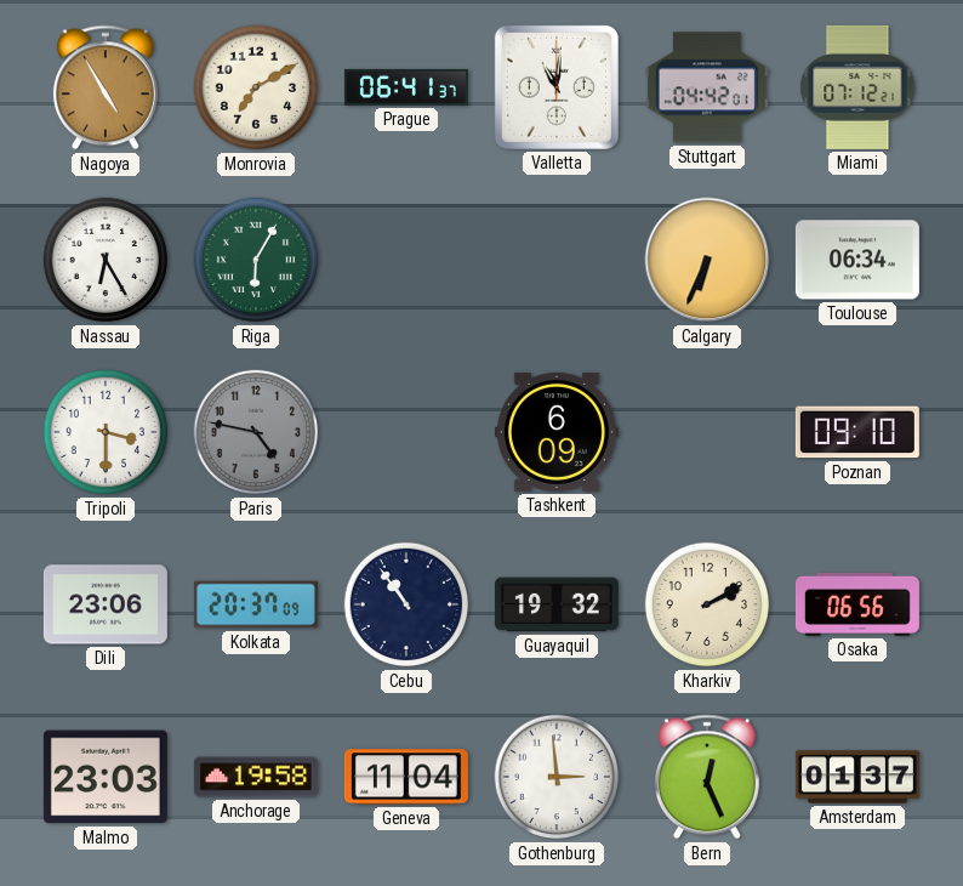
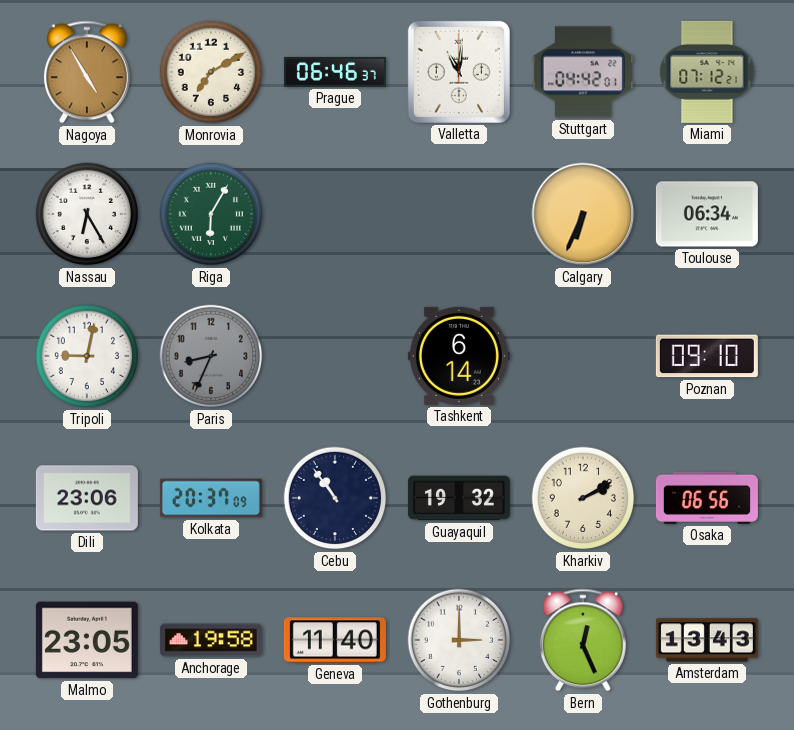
Prague: 06:41 -> 06:46 (335, 72)
Tripoli: 3:30 -> 9:02 (87, 356)
Paris: 4:47 -> 8:34 (211, 356)
Tashkent: 6:09 -> 6:14 (459, 356)
Malmo: 23:03 -> 23:05 (87, 640)
Geneva: 11:04 -> 11:40 (335, 640)
Gothenburg: 2:59 -> 3:00 (459, 640)
Amsterdam: 01:37 -> 13:43 (707, 640)
